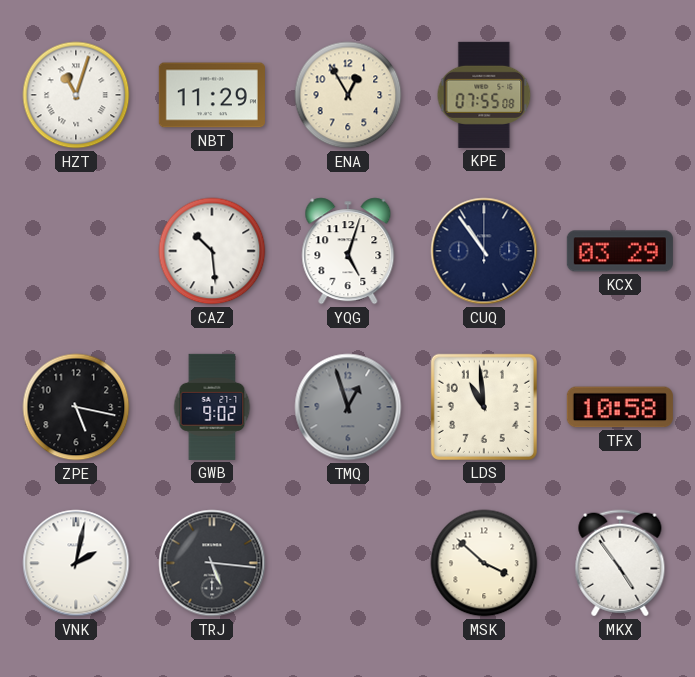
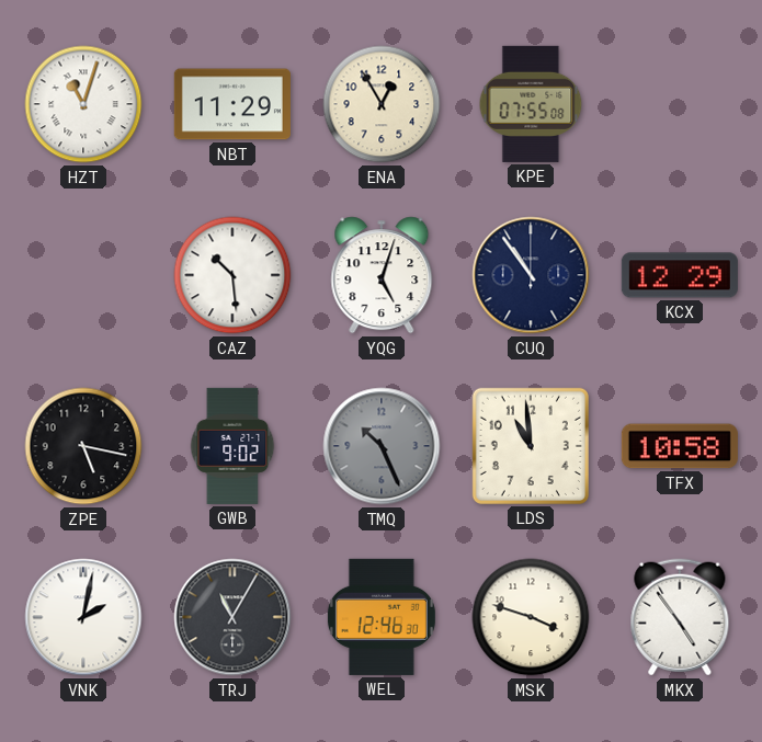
KCX: 03:29 -> 12:29 (680, 275)
TMQ: 12:57 -> 10:26 (382, 446)
TRJ: 5:16 -> 11:05 (232, 617)
WEL: none -> 12:46 (382, 617)
MSK: 3:52 -> 3:48 (531, 617)
